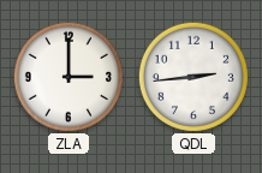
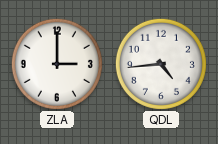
QDL: 2:44 -> 4:44 (161, 64)
